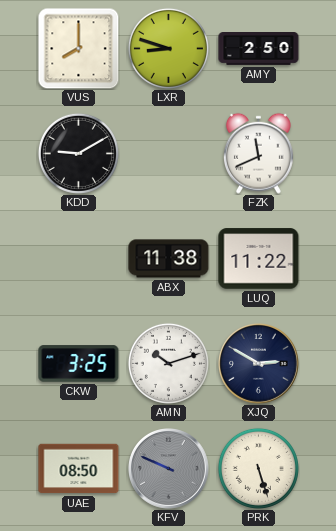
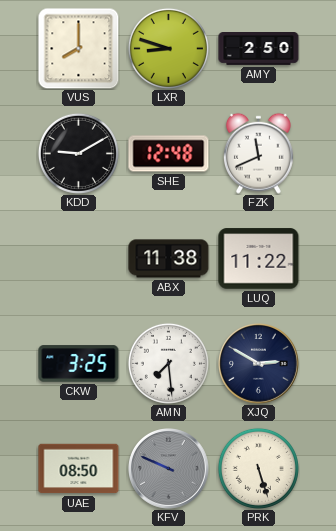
SHE: none -> 12:48 (169, 154)
AMN: 10:12 -> 7:29 (168, 363)
